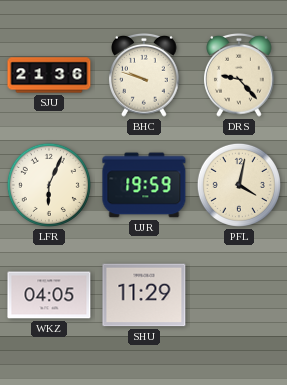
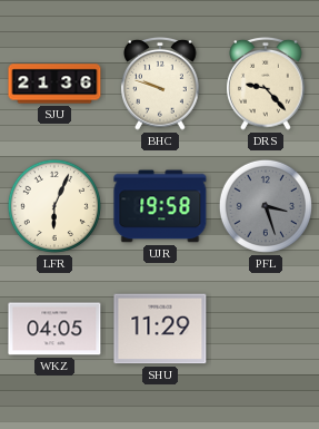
UJR: 19:59 -> 19:58 (160, 206)
PFL: 4:02 -> 3:27 (266, 206)
PFL dial: cream -> grey (266, 206)
